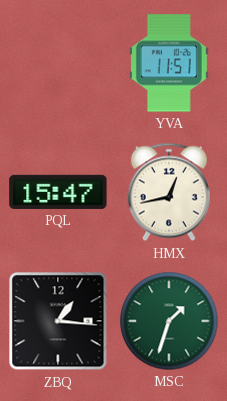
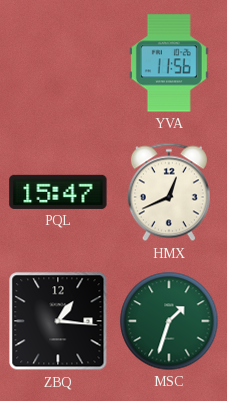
YVA: 11:51 -> 11:56 (169, 63)
HMX: 12:43 -> 12:41 (169, 192)
